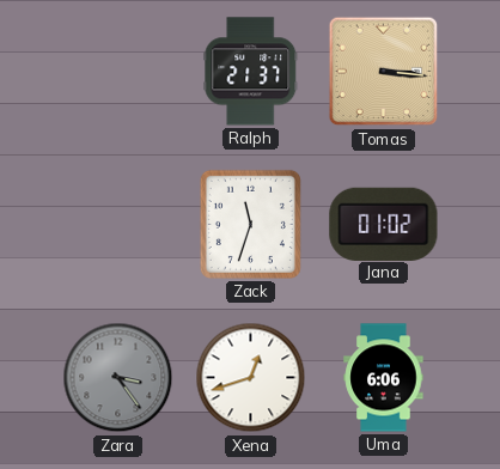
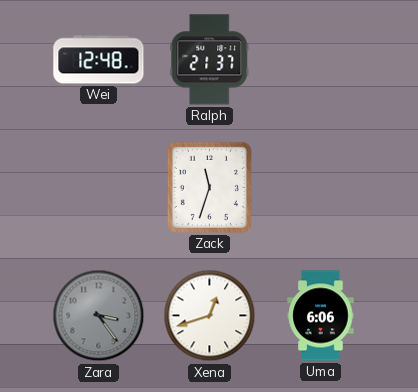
Wei: none -> 12:48 (99, 60)
Tomas: 3:16 -> none (384, 72)
Jana: 01:02 -> none (384, 224)
